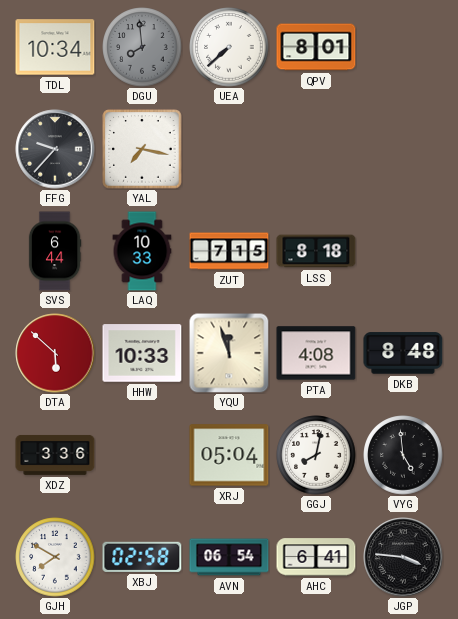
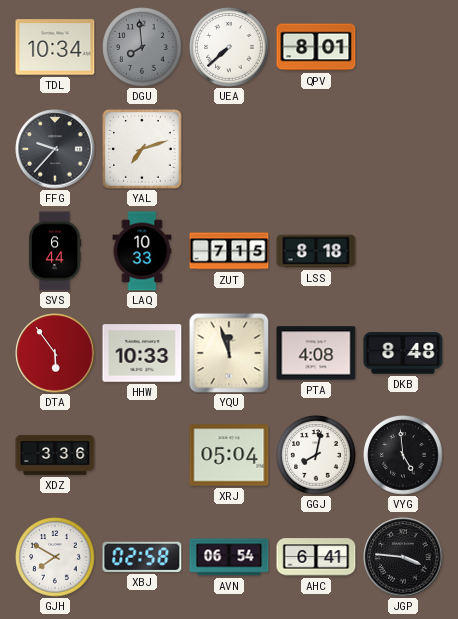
YAL: 7:17 -> 7:12 (142, 149)
DTA: 5:52 -> 5:54 (55, 353)
